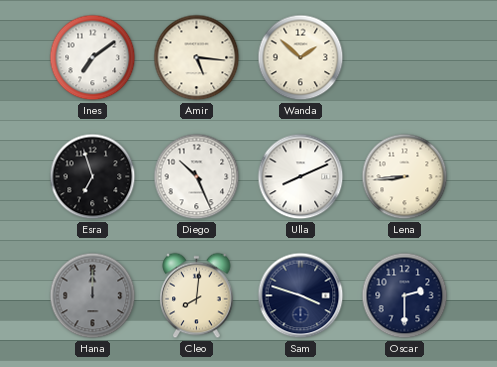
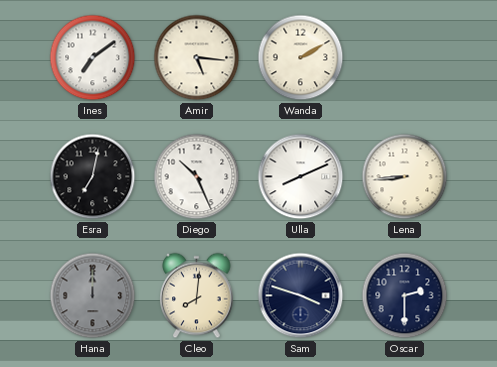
Wanda: 1:52 -> 2:10 (301, 58)
Esra: 6:57 -> 7:02 (93, 177)
